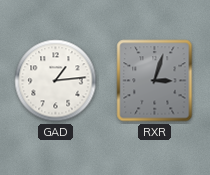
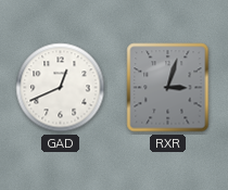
GAD: 1:14 -> 12:41 (61, 88)
